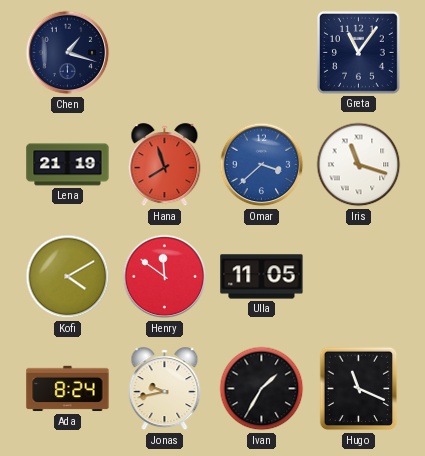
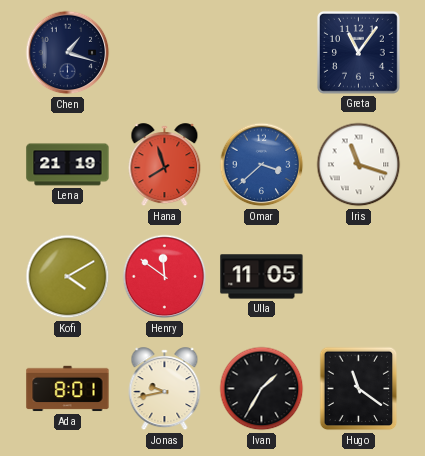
Ada: 8:24 -> 8:01 (68, 389)
Hugo: 11:19 -> 11:21 (359, 389)
